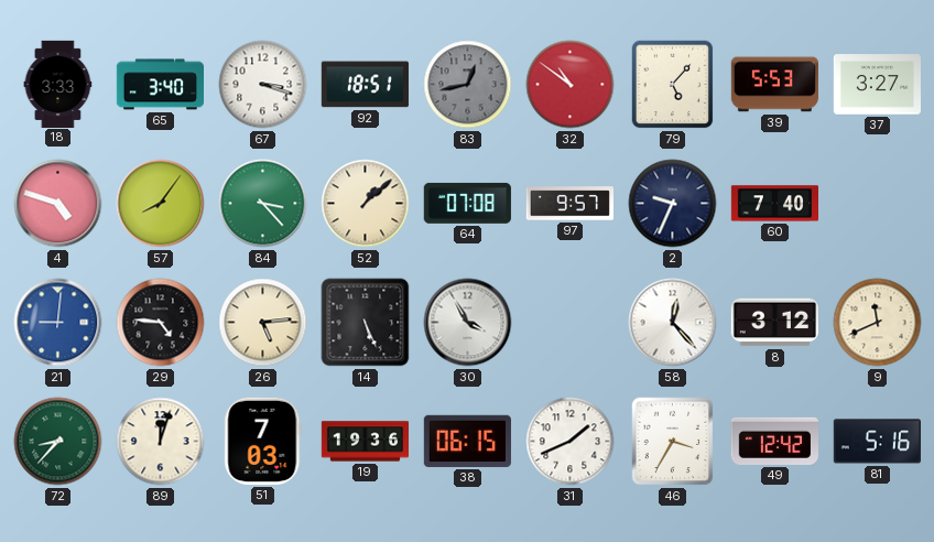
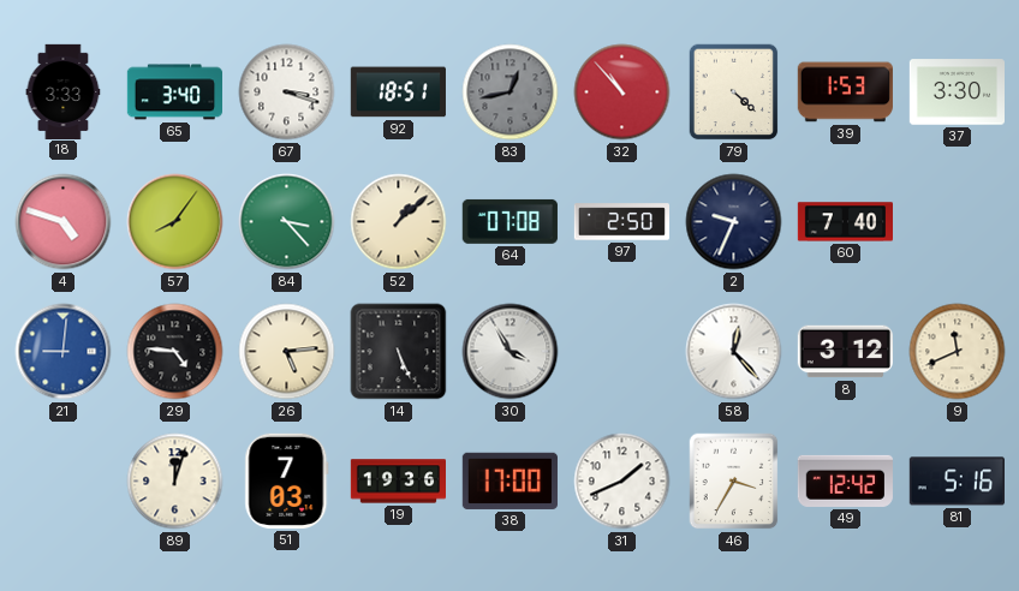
32: 10:51 -> 10:53 (622, 92)
79: 5:07 -> 4:22 (734, 92)
39: 5:53 -> 1:53 (845, 92)
37: 3:27 -> 3:30 (957, 92)
97: 9:57 -> 2:50 (621, 222)
72: 8:37 -> none (58, 442)
38: 06:15 -> 17:00 (509, 480)
